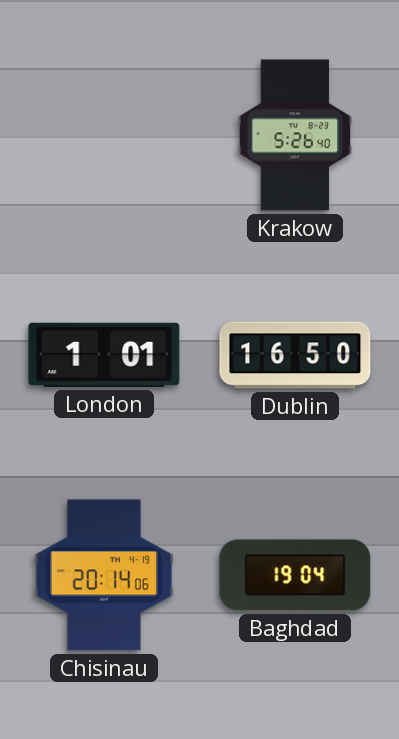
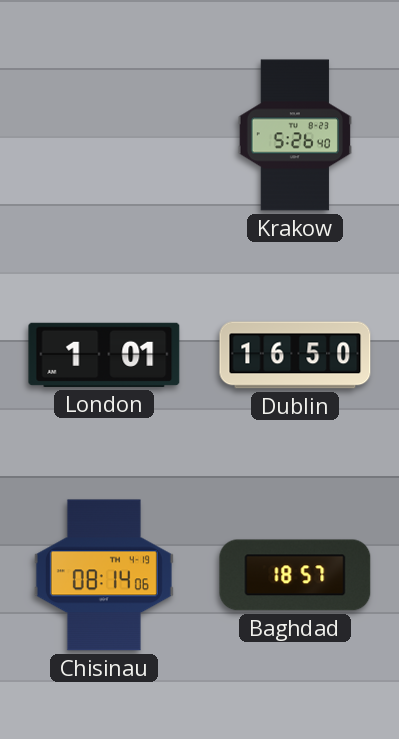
Chisinau: 20:14 -> 08:14 (104, 575)
Baghdad: 19:04 -> 18:57 (295, 575)
